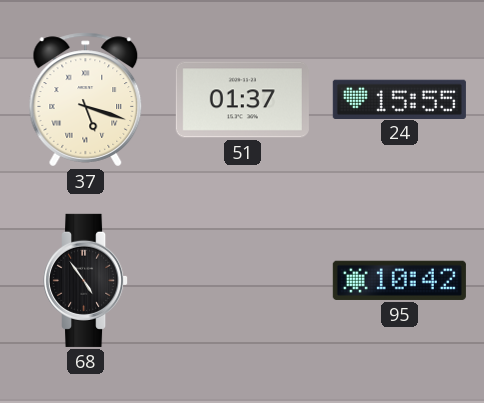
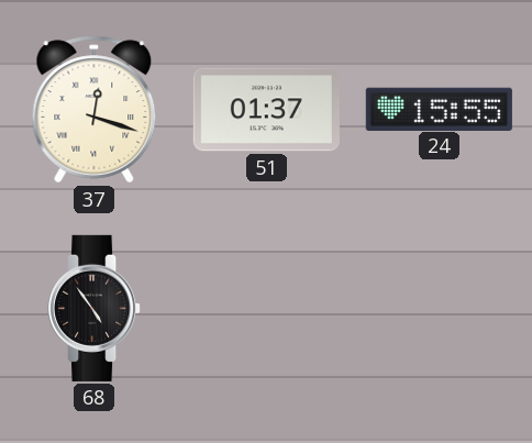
37: 5:18 -> 12:18 (95, 110)
95: 10:42 -> none (399, 280)
